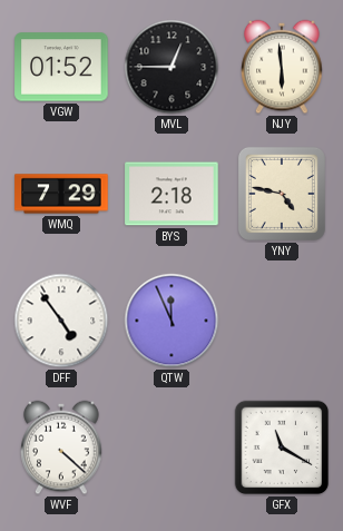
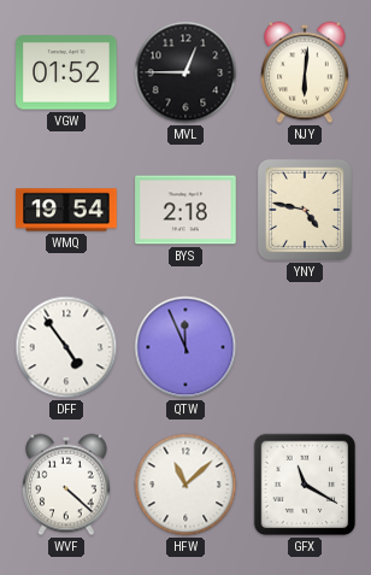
NJY: 5:59 -> 6:01 (305, 72)
WMQ: 7:29 -> 19:54 (66, 210)
HFW: none -> 11:08 (185, 485)
